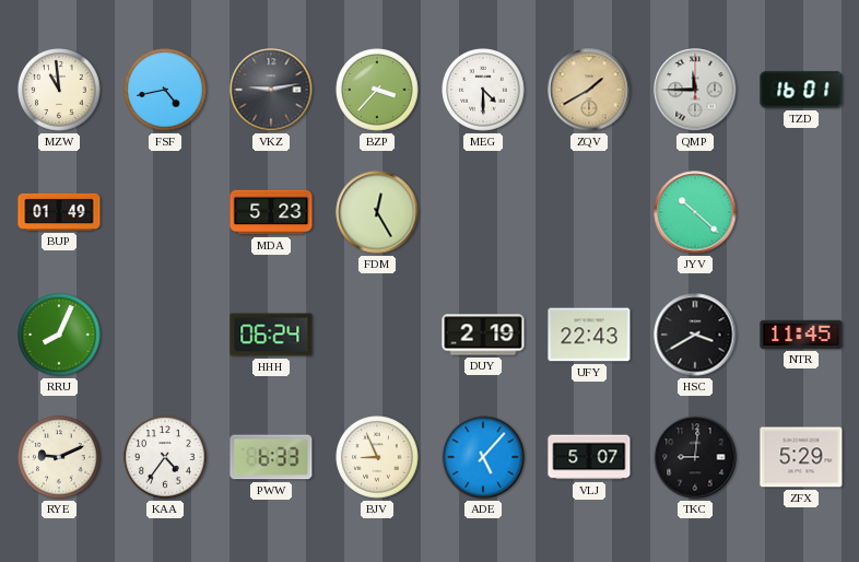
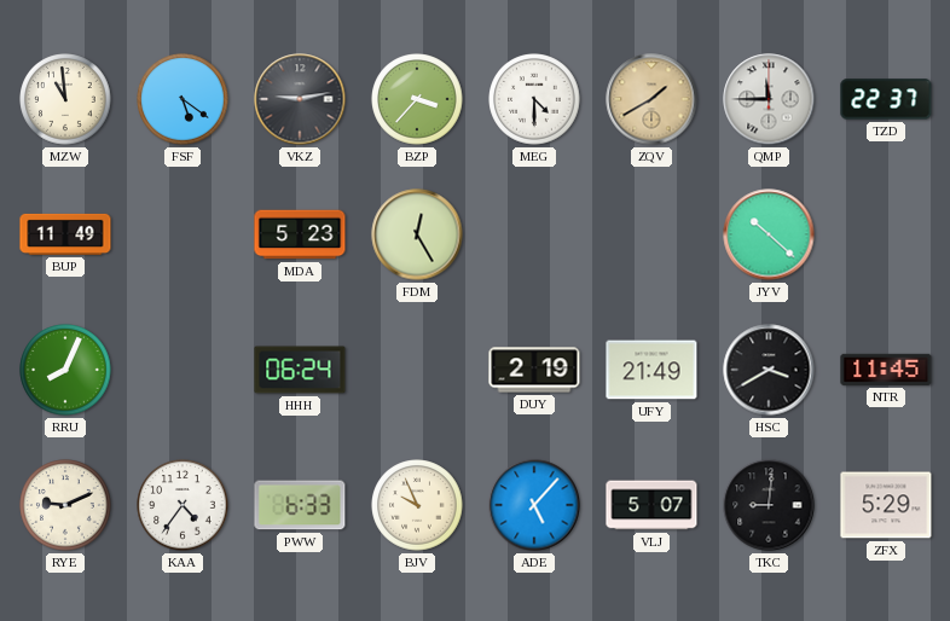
FSF: 4:43 -> 5:21 (183, 99)
TZD: 16:01 -> 22:37 (886, 99)
BUP: 01:49 -> 11:49 (65, 234)
UFY: 22:43 -> 21:49 (651, 370)
BJV: 8:56 -> 9:56 (417, 505)
